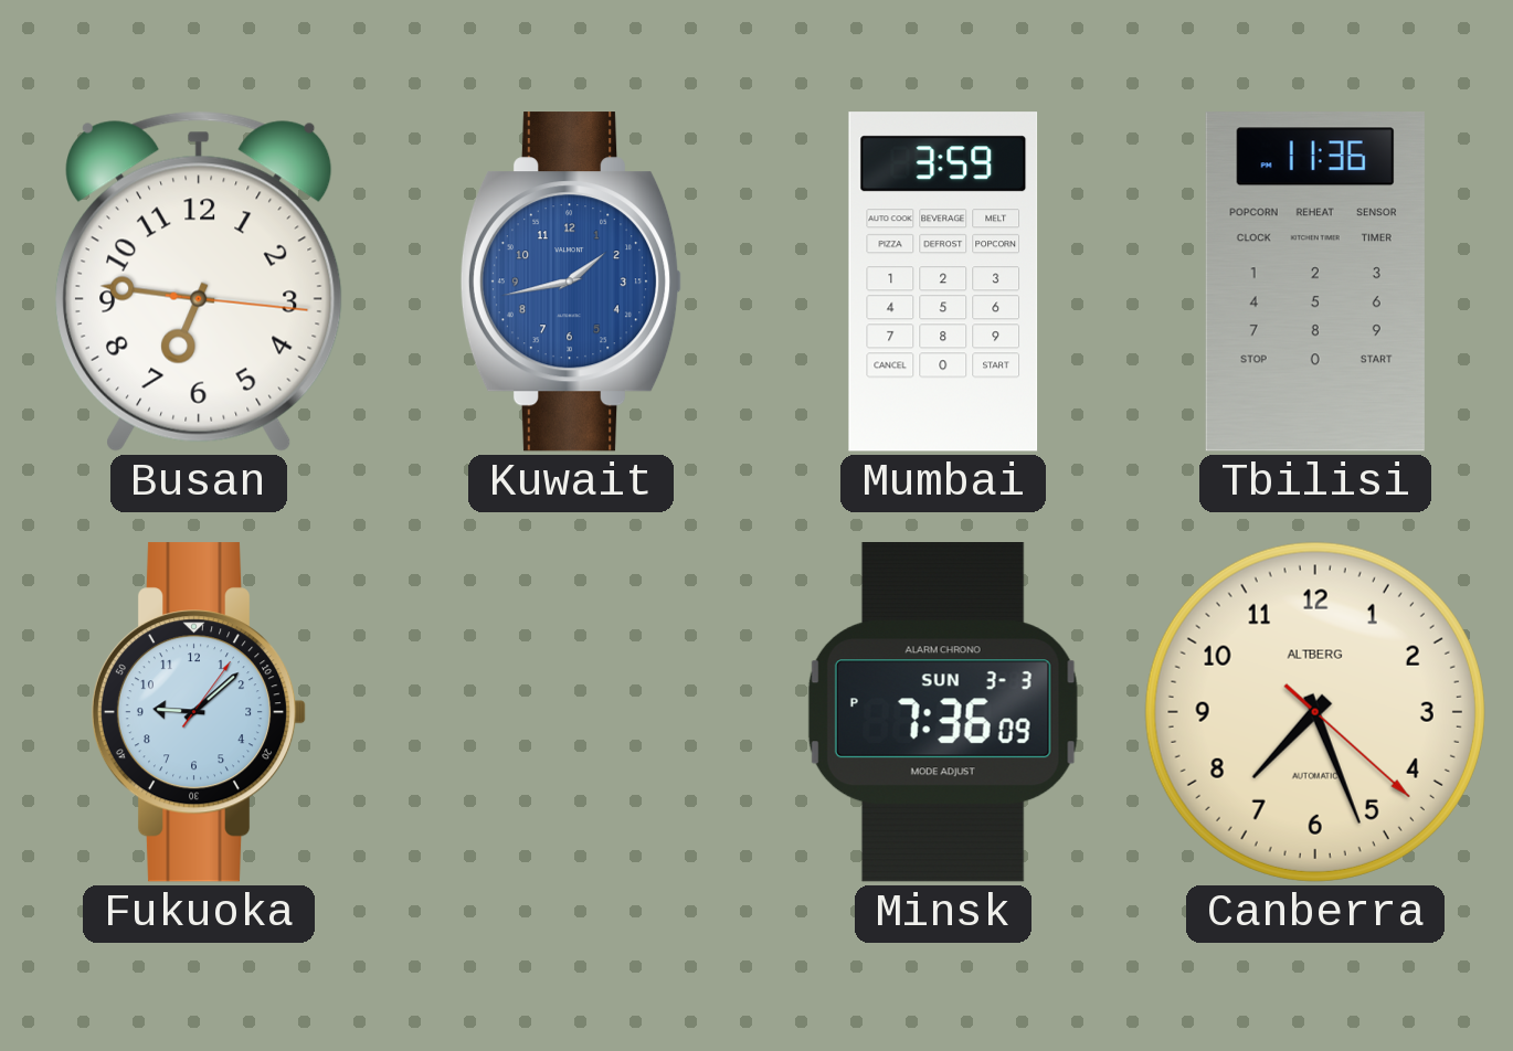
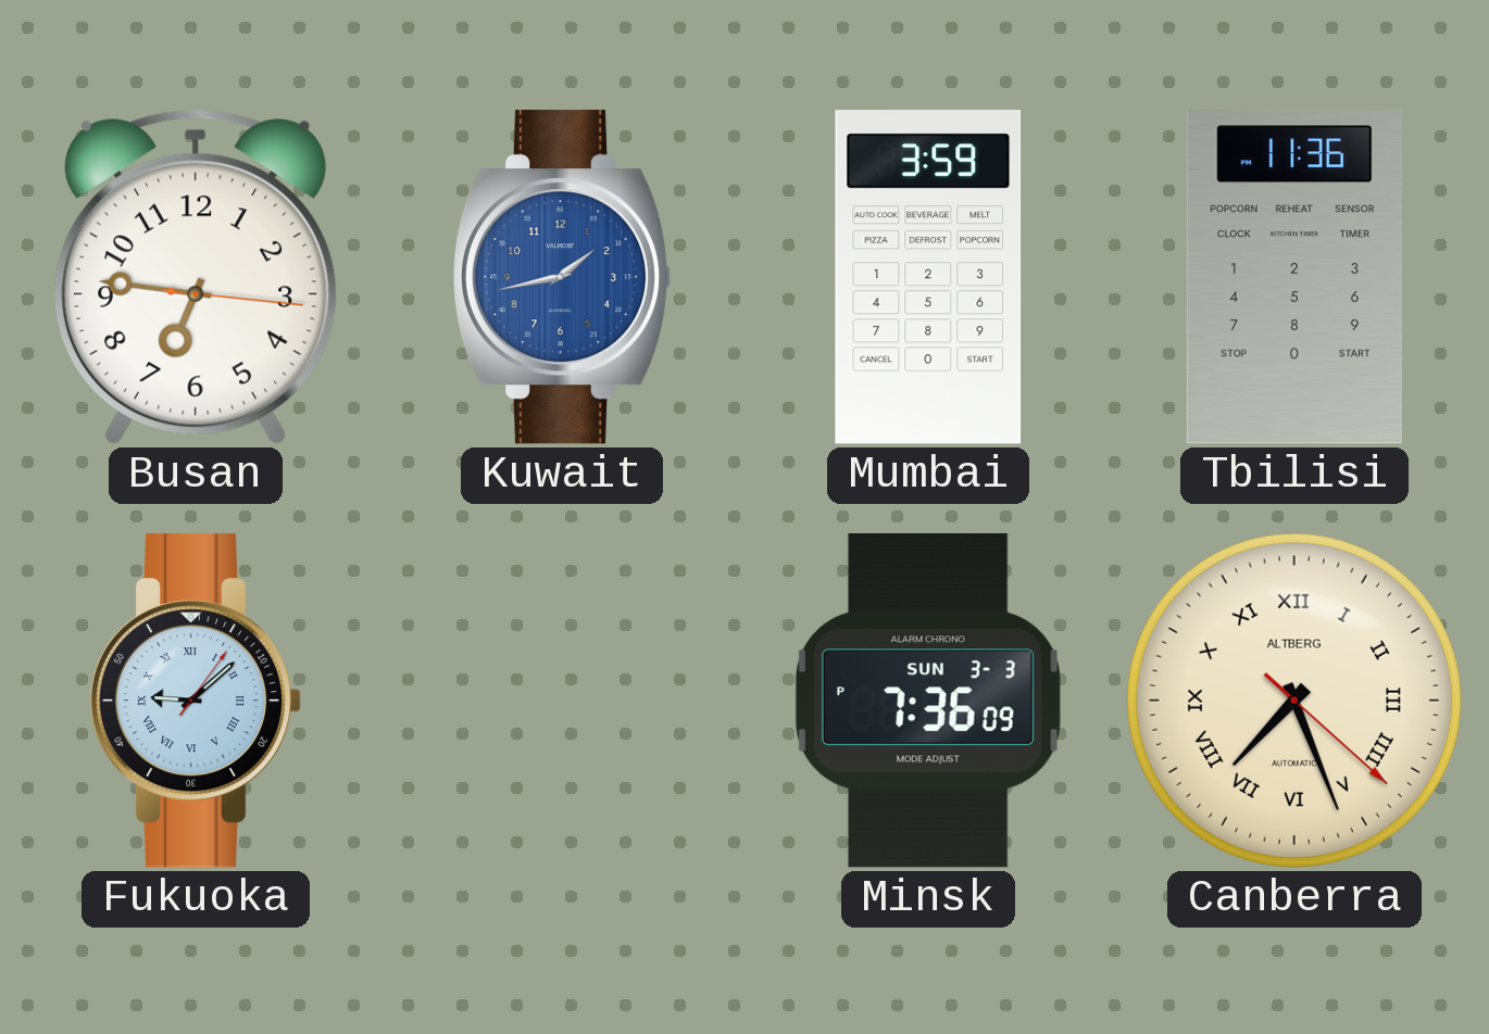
Fukuoka numerals: Arabic -> Roman (196, 701)
Canberra numerals: Arabic -> Roman (1294, 701)
